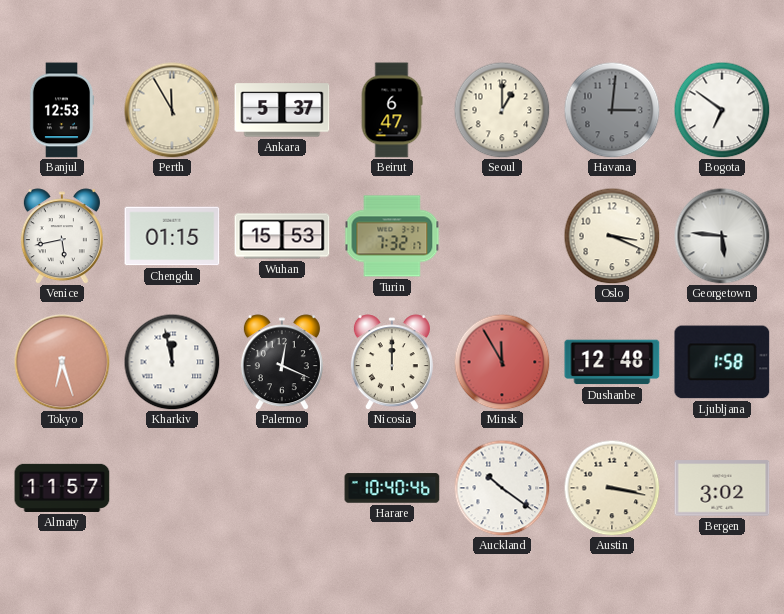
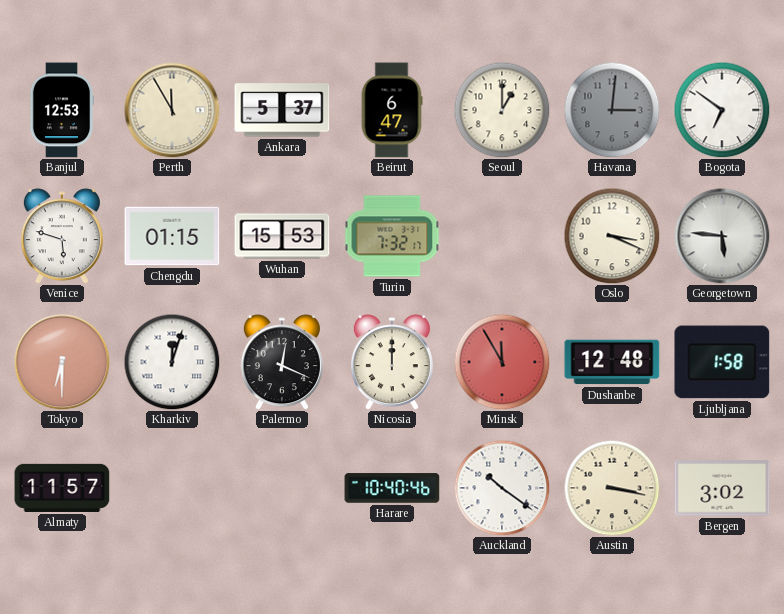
Venice: 5:43 -> 5:48 (62, 236)
Tokyo: 6:27 -> 6:30 (62, 362)
Kharkiv: 11:58 -> 12:03 (172, 362)
